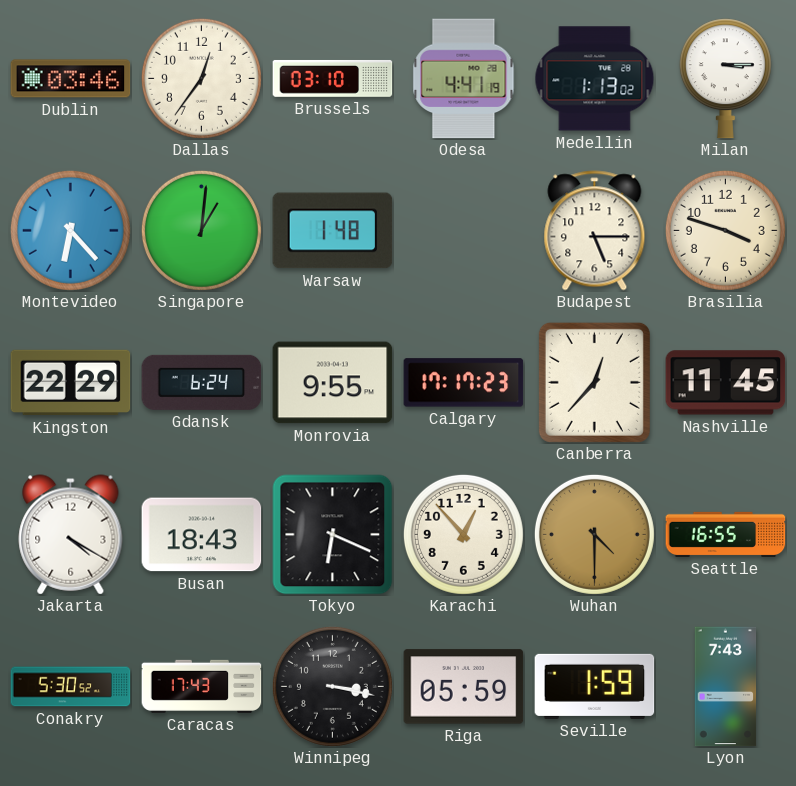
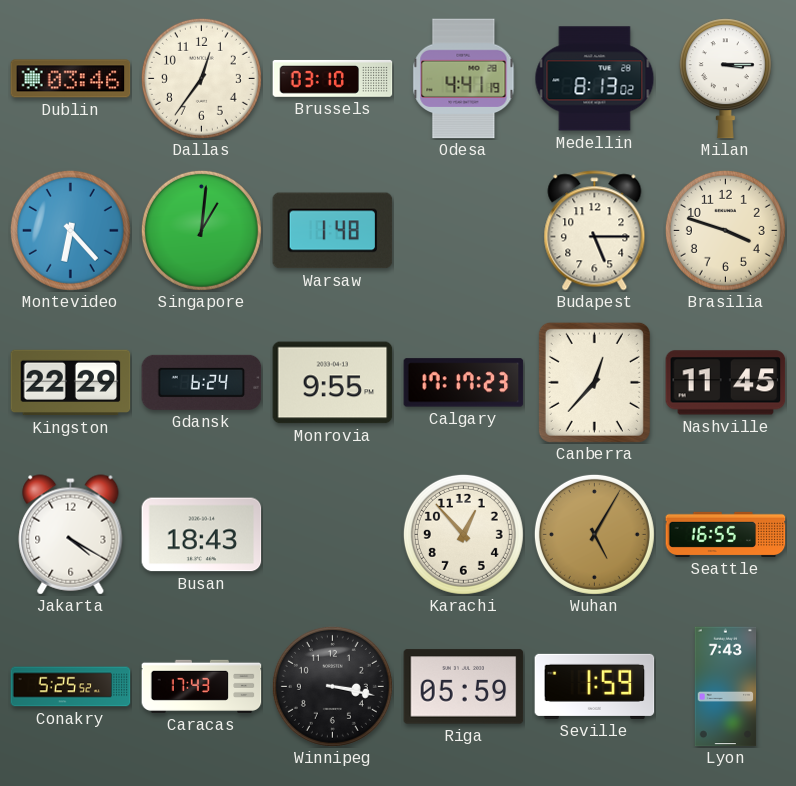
Medellin: 1:13 -> 8:13 (595, 79)
Tokyo: 6:19 -> none (333, 535)
Wuhan: 4:30 -> 5:05 (594, 534)
Conakry: 5:30 -> 5:25 (71, 687)
